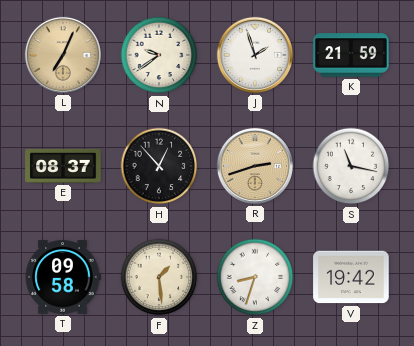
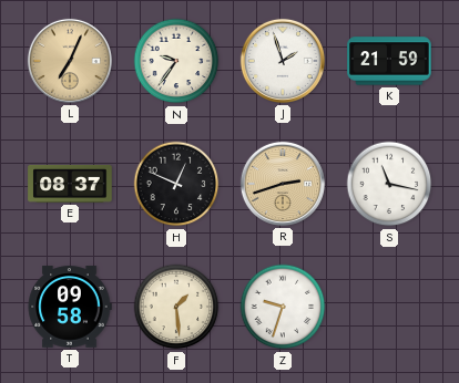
N: 9:39 -> 9:36 (176, 61)
H: 12:53 -> 12:49 (176, 184)
Z: 8:33 -> 9:33 (283, 307)
V: 19:42 -> none (351, 277)
